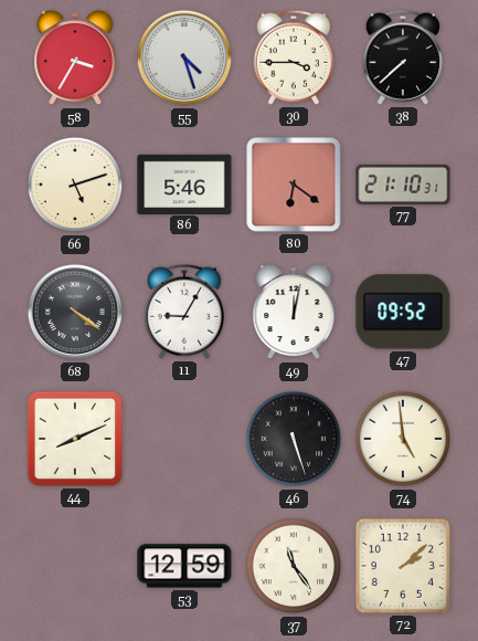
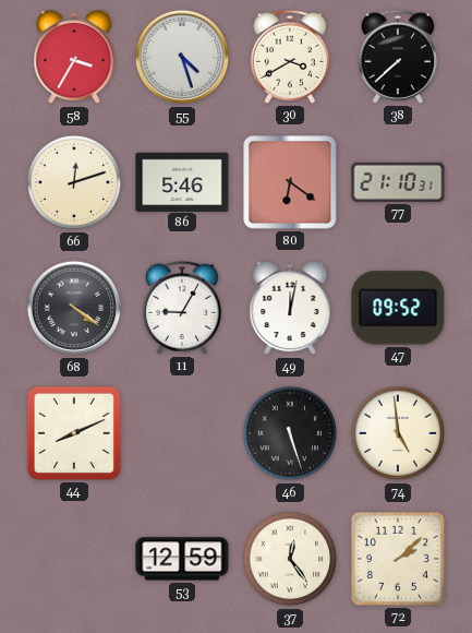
30: 3:45 -> 3:40 (289, 57)
66: 5:12 -> 12:12 (74, 182)
37: 11:24 -> 12:24 (290, 559)
